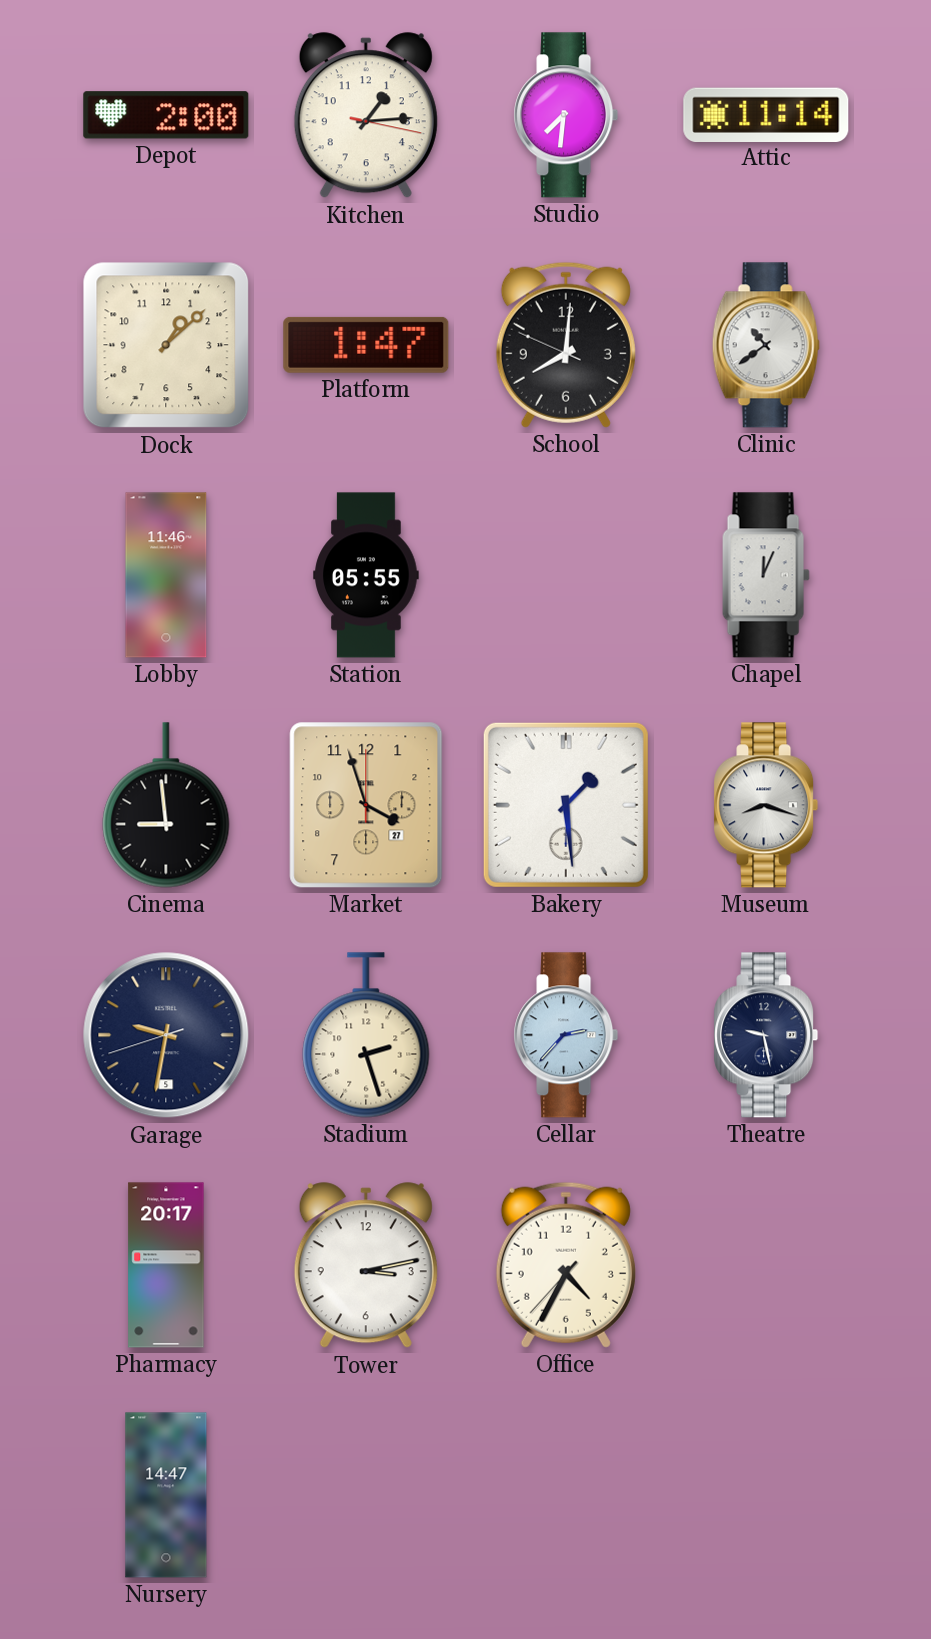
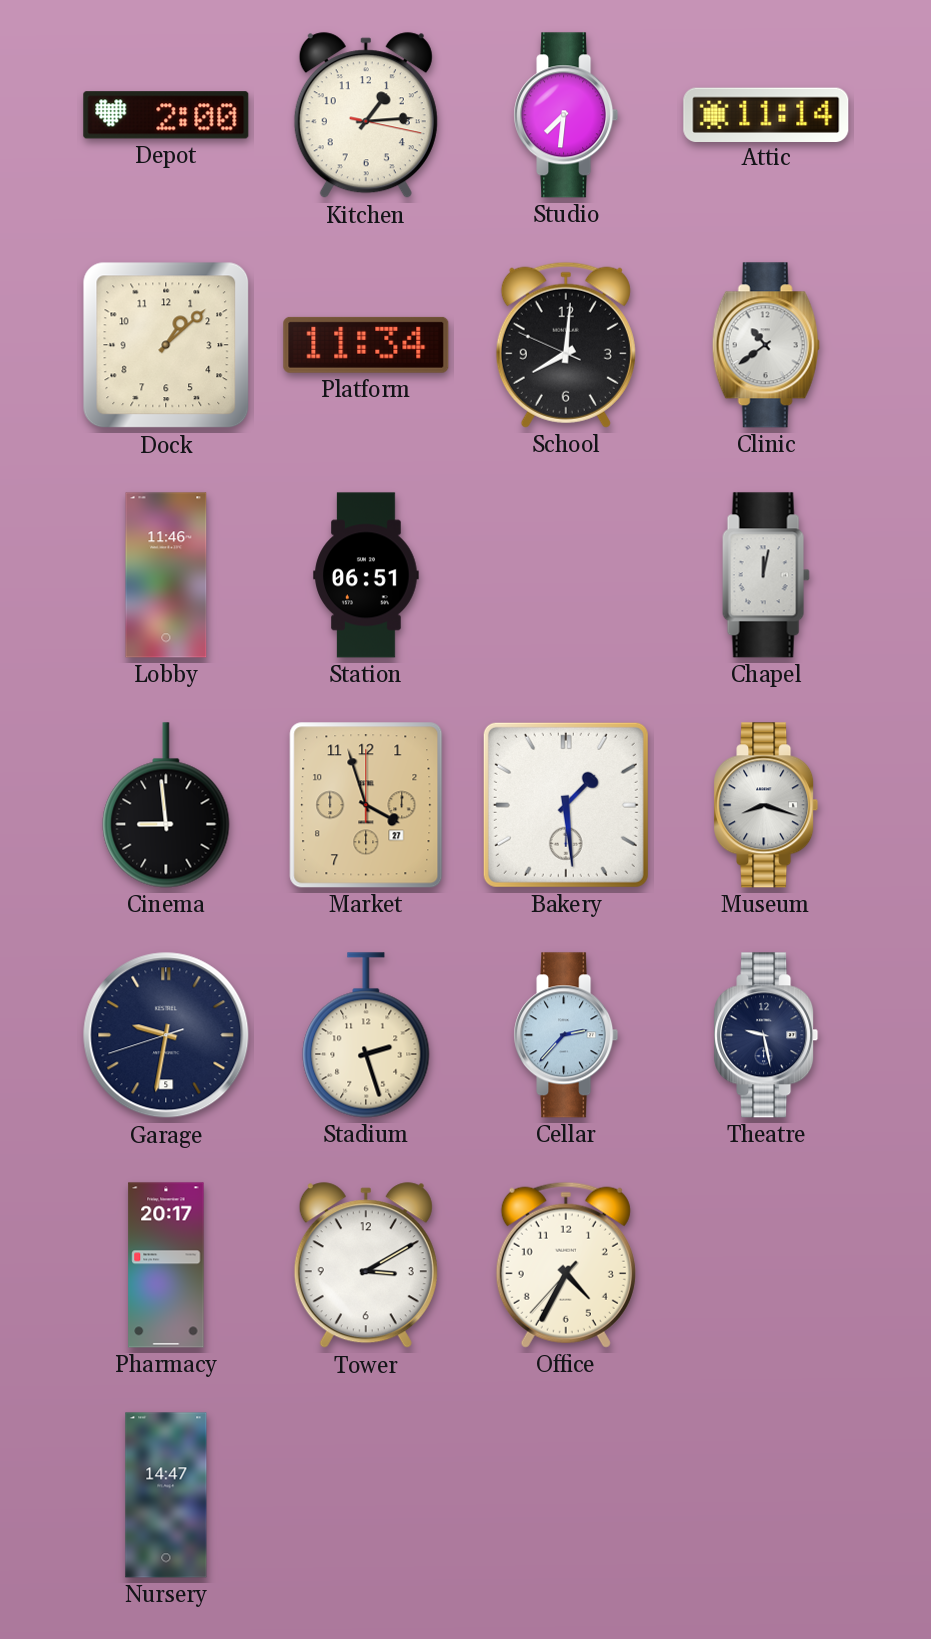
Platform: 1:47 -> 11:34 (366, 345)
Station: 05:55 -> 06:51 (366, 575)
Chapel: 12:04 -> 12:02 (766, 575)
Tower: 3:13 -> 3:10 (366, 1266)
